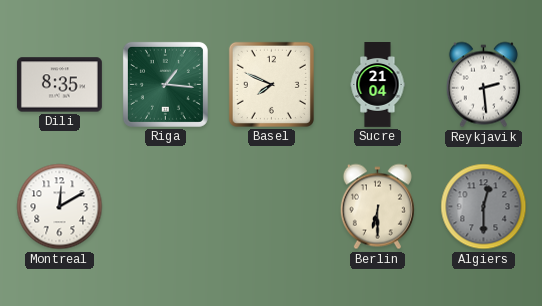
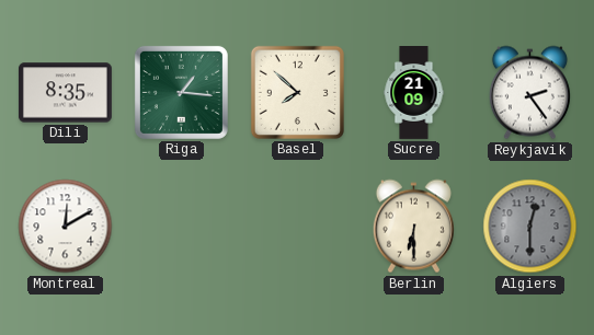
Basel: 7:49 -> 7:52 (297, 92)
Sucre: 21:04 -> 21:09 (414, 93)
Reykjavik: 2:29 -> 2:24 (529, 93)
